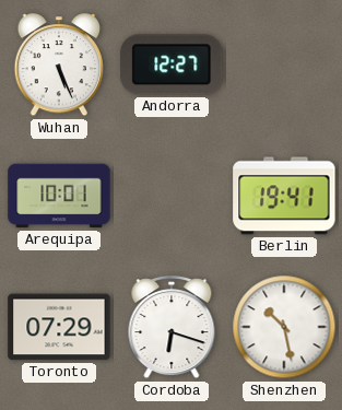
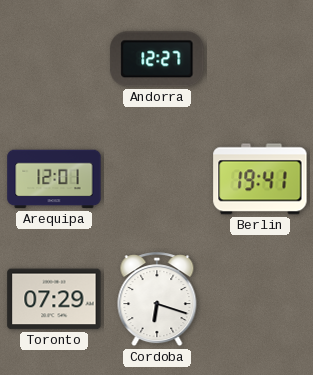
Wuhan: 5:26 -> none (59, 66)
Arequipa: 10:01 -> 12:01 (54, 179)
Shenzhen: 10:28 -> none (284, 327)
